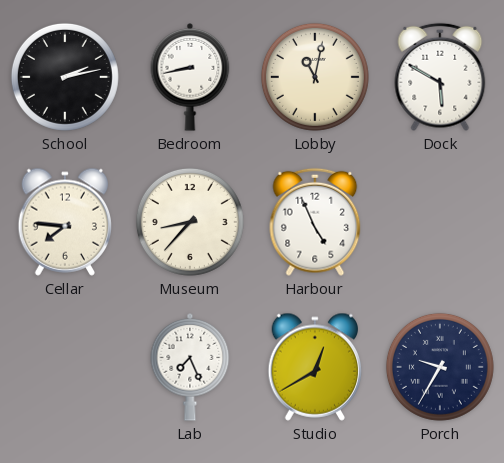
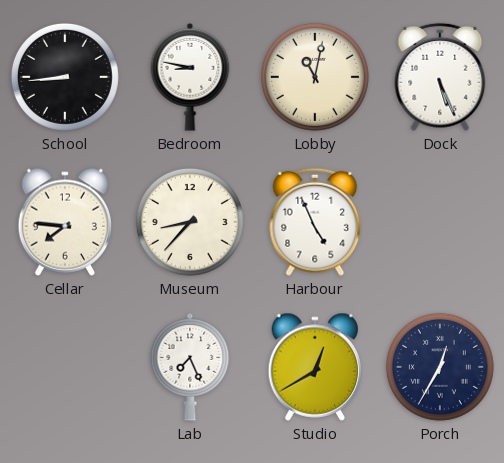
School: 2:13 -> 8:44 (65, 77)
Bedroom: 8:43 -> 8:47 (190, 78)
Dock: 5:50 -> 5:26 (440, 77)
Porch: 9:35 -> 12:35 (440, 367)
